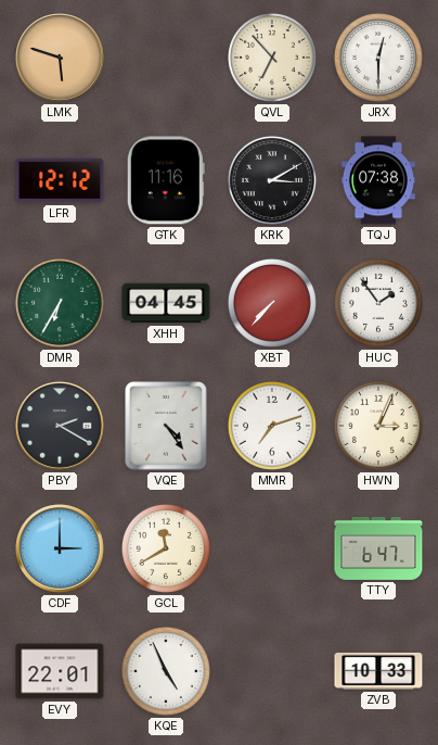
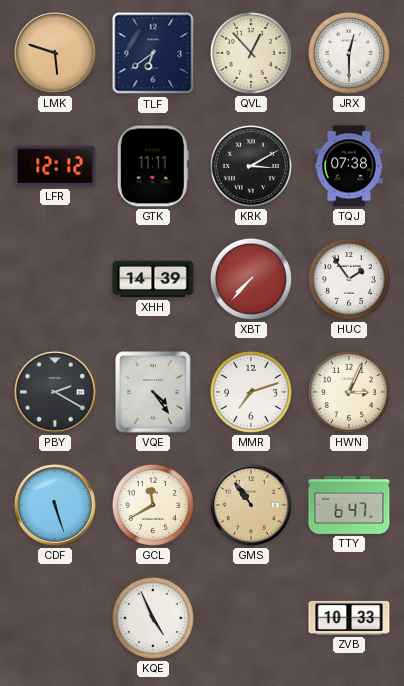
TLF: none -> 6:39 (153, 53)
QVL: 6:53 -> 12:53 (251, 53)
GTK: 11:16 -> 11:11 (153, 166)
DMR: 6:35 -> none (60, 303)
XHH: 04:45 -> 14:39 (153, 279)
CDF: 3:00 -> 5:27 (55, 505)
GMS: none -> 10:54 (251, 505)
EVY: 22:01 -> none (60, 671)
